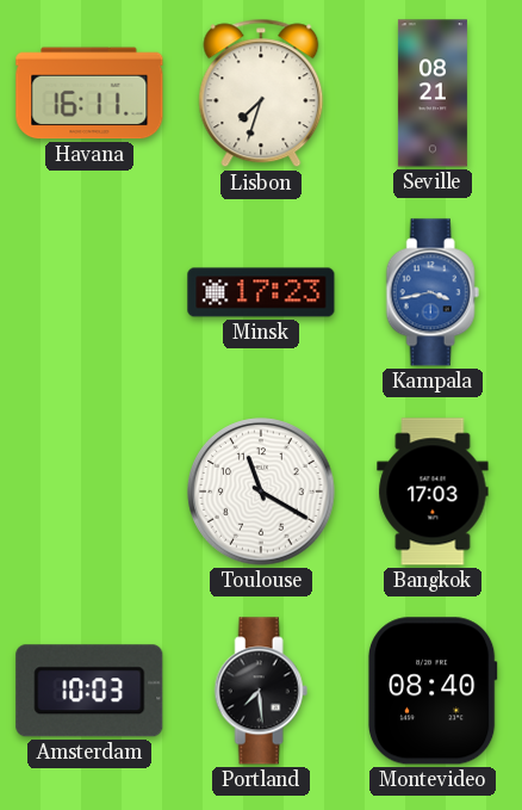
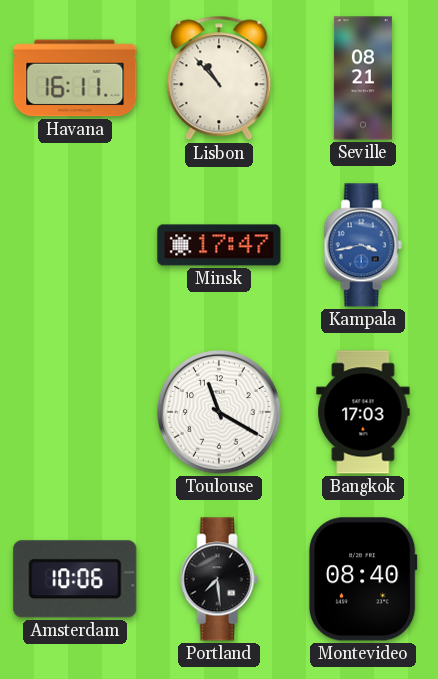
Lisbon: 7:33 -> 10:53 (219, 78)
Minsk: 17:23 -> 17:47 (219, 245)
Amsterdam: 10:03 -> 10:06 (75, 579)
